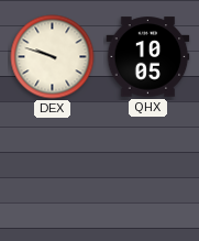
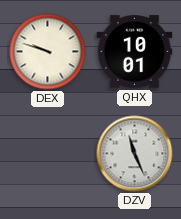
QHX: 10:05 -> 10:01 (135, 52)
DZV: none -> 11:26 (135, 154)
